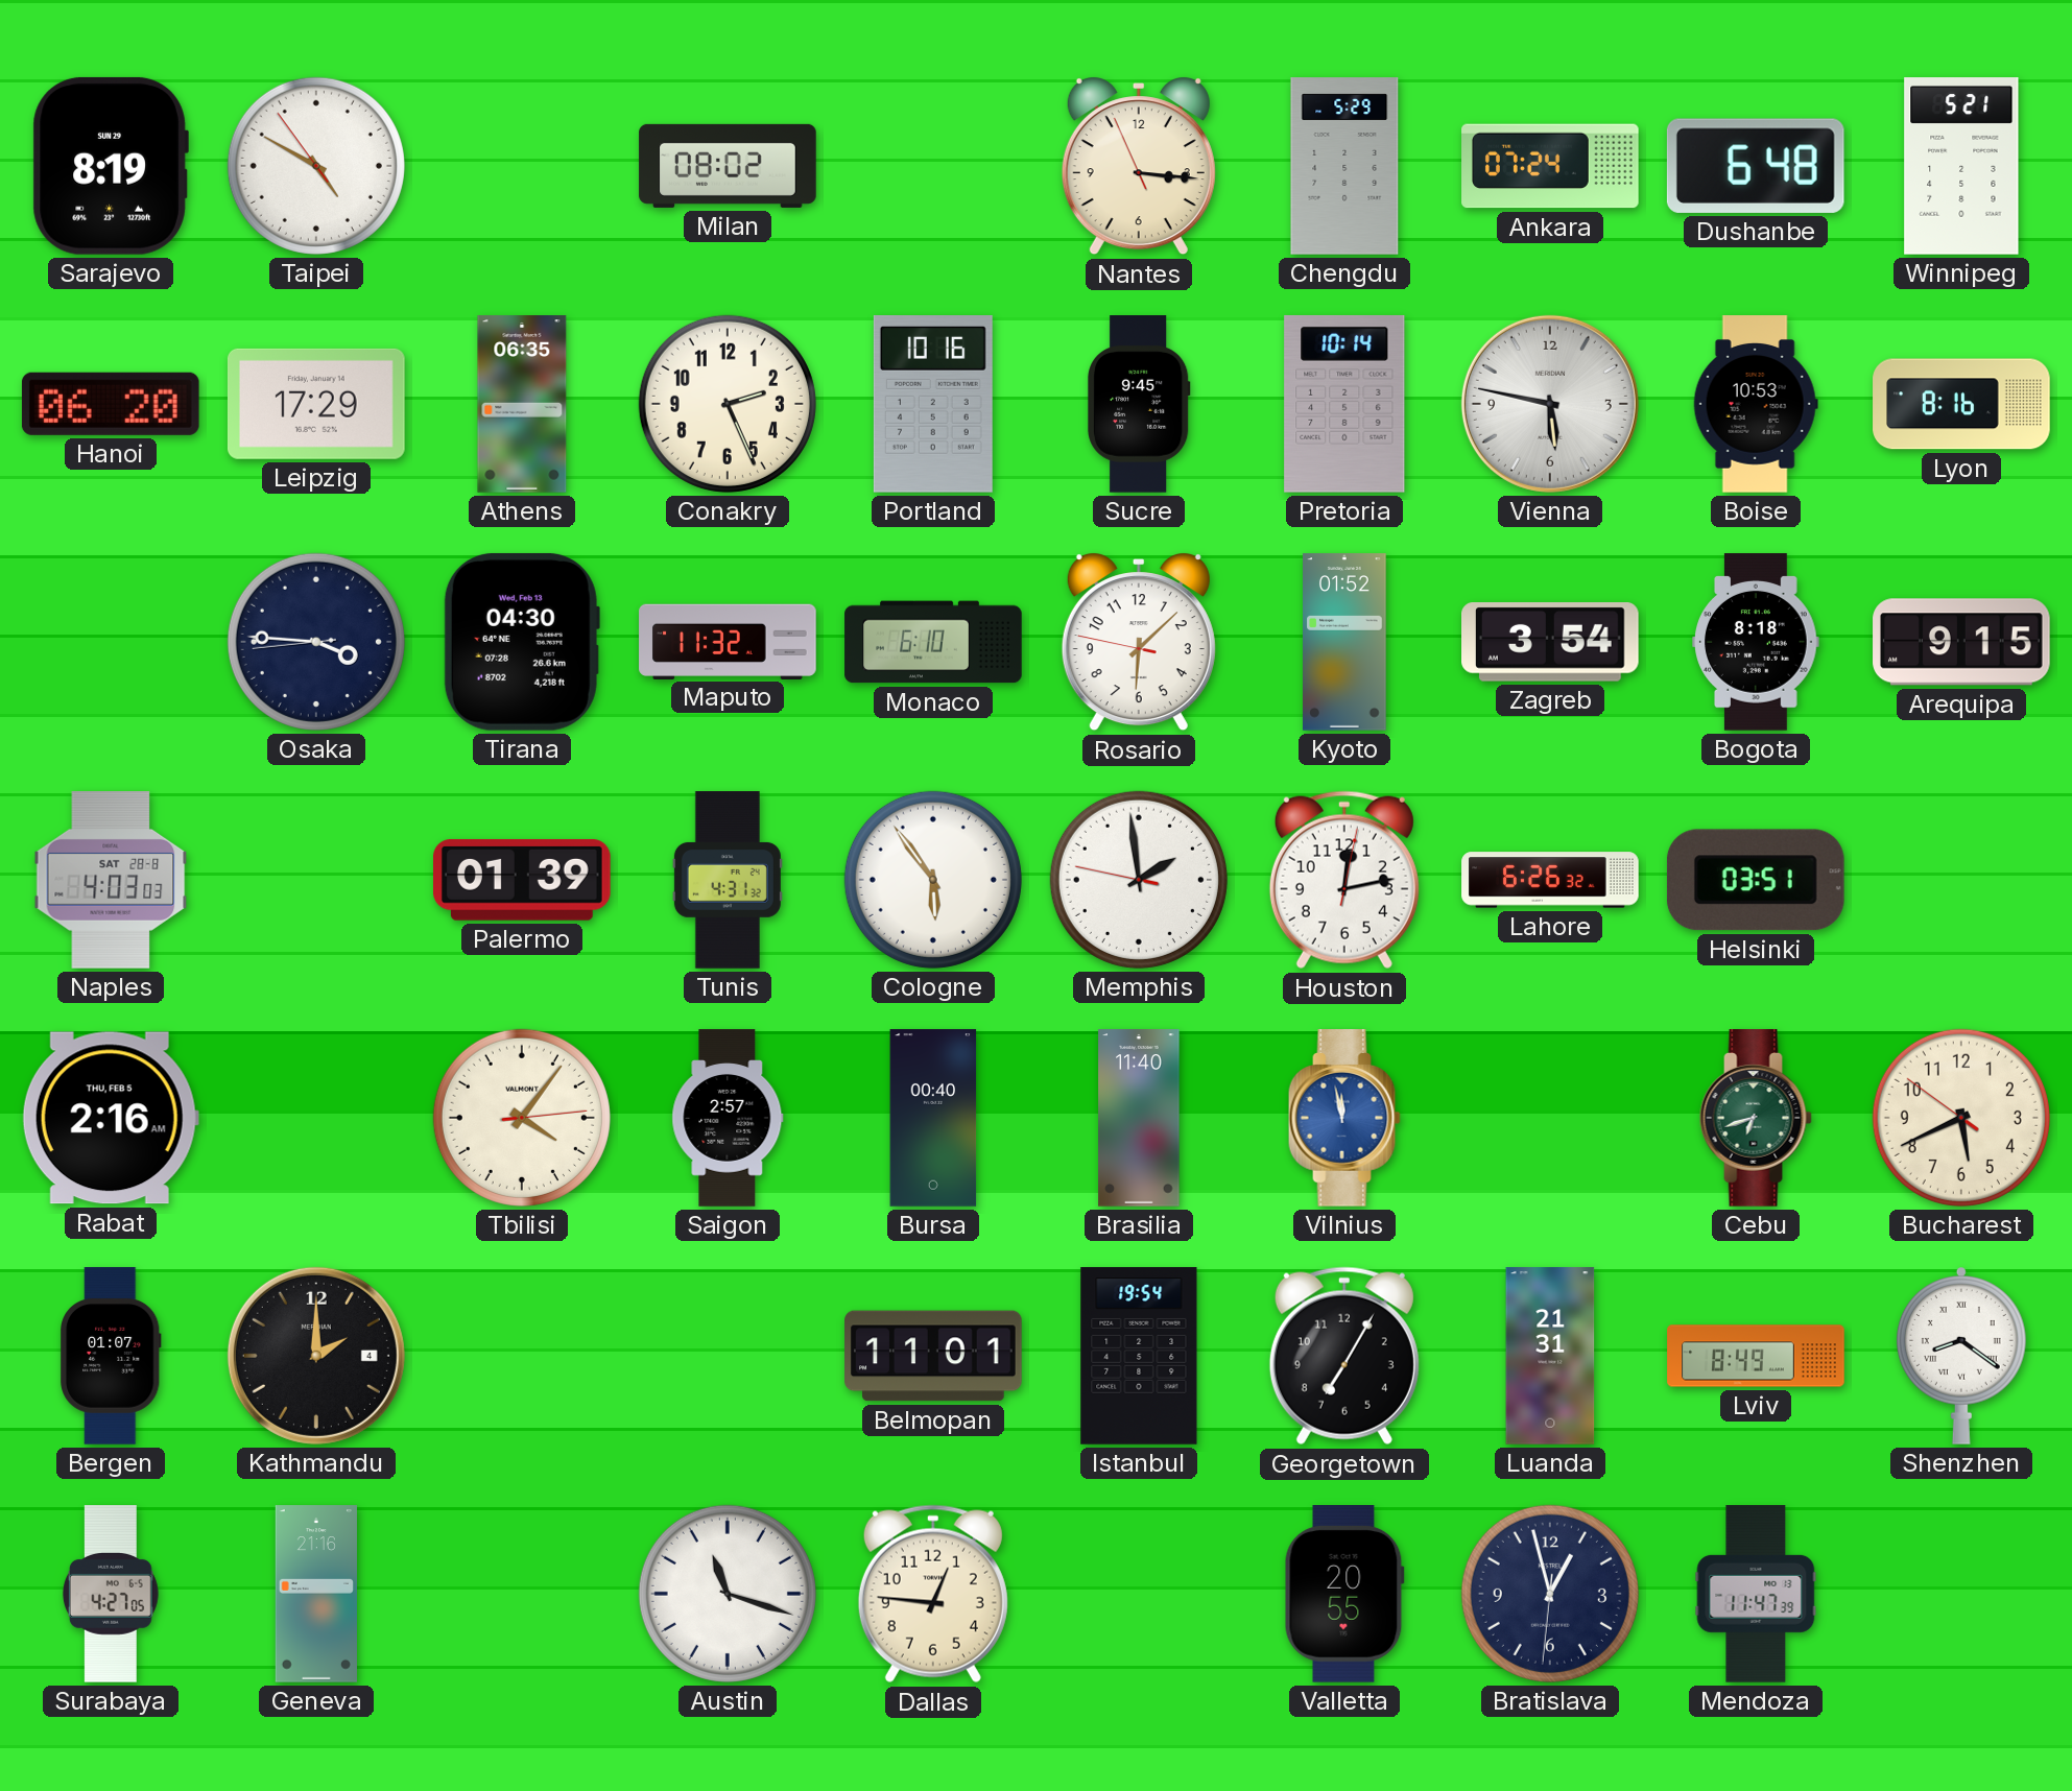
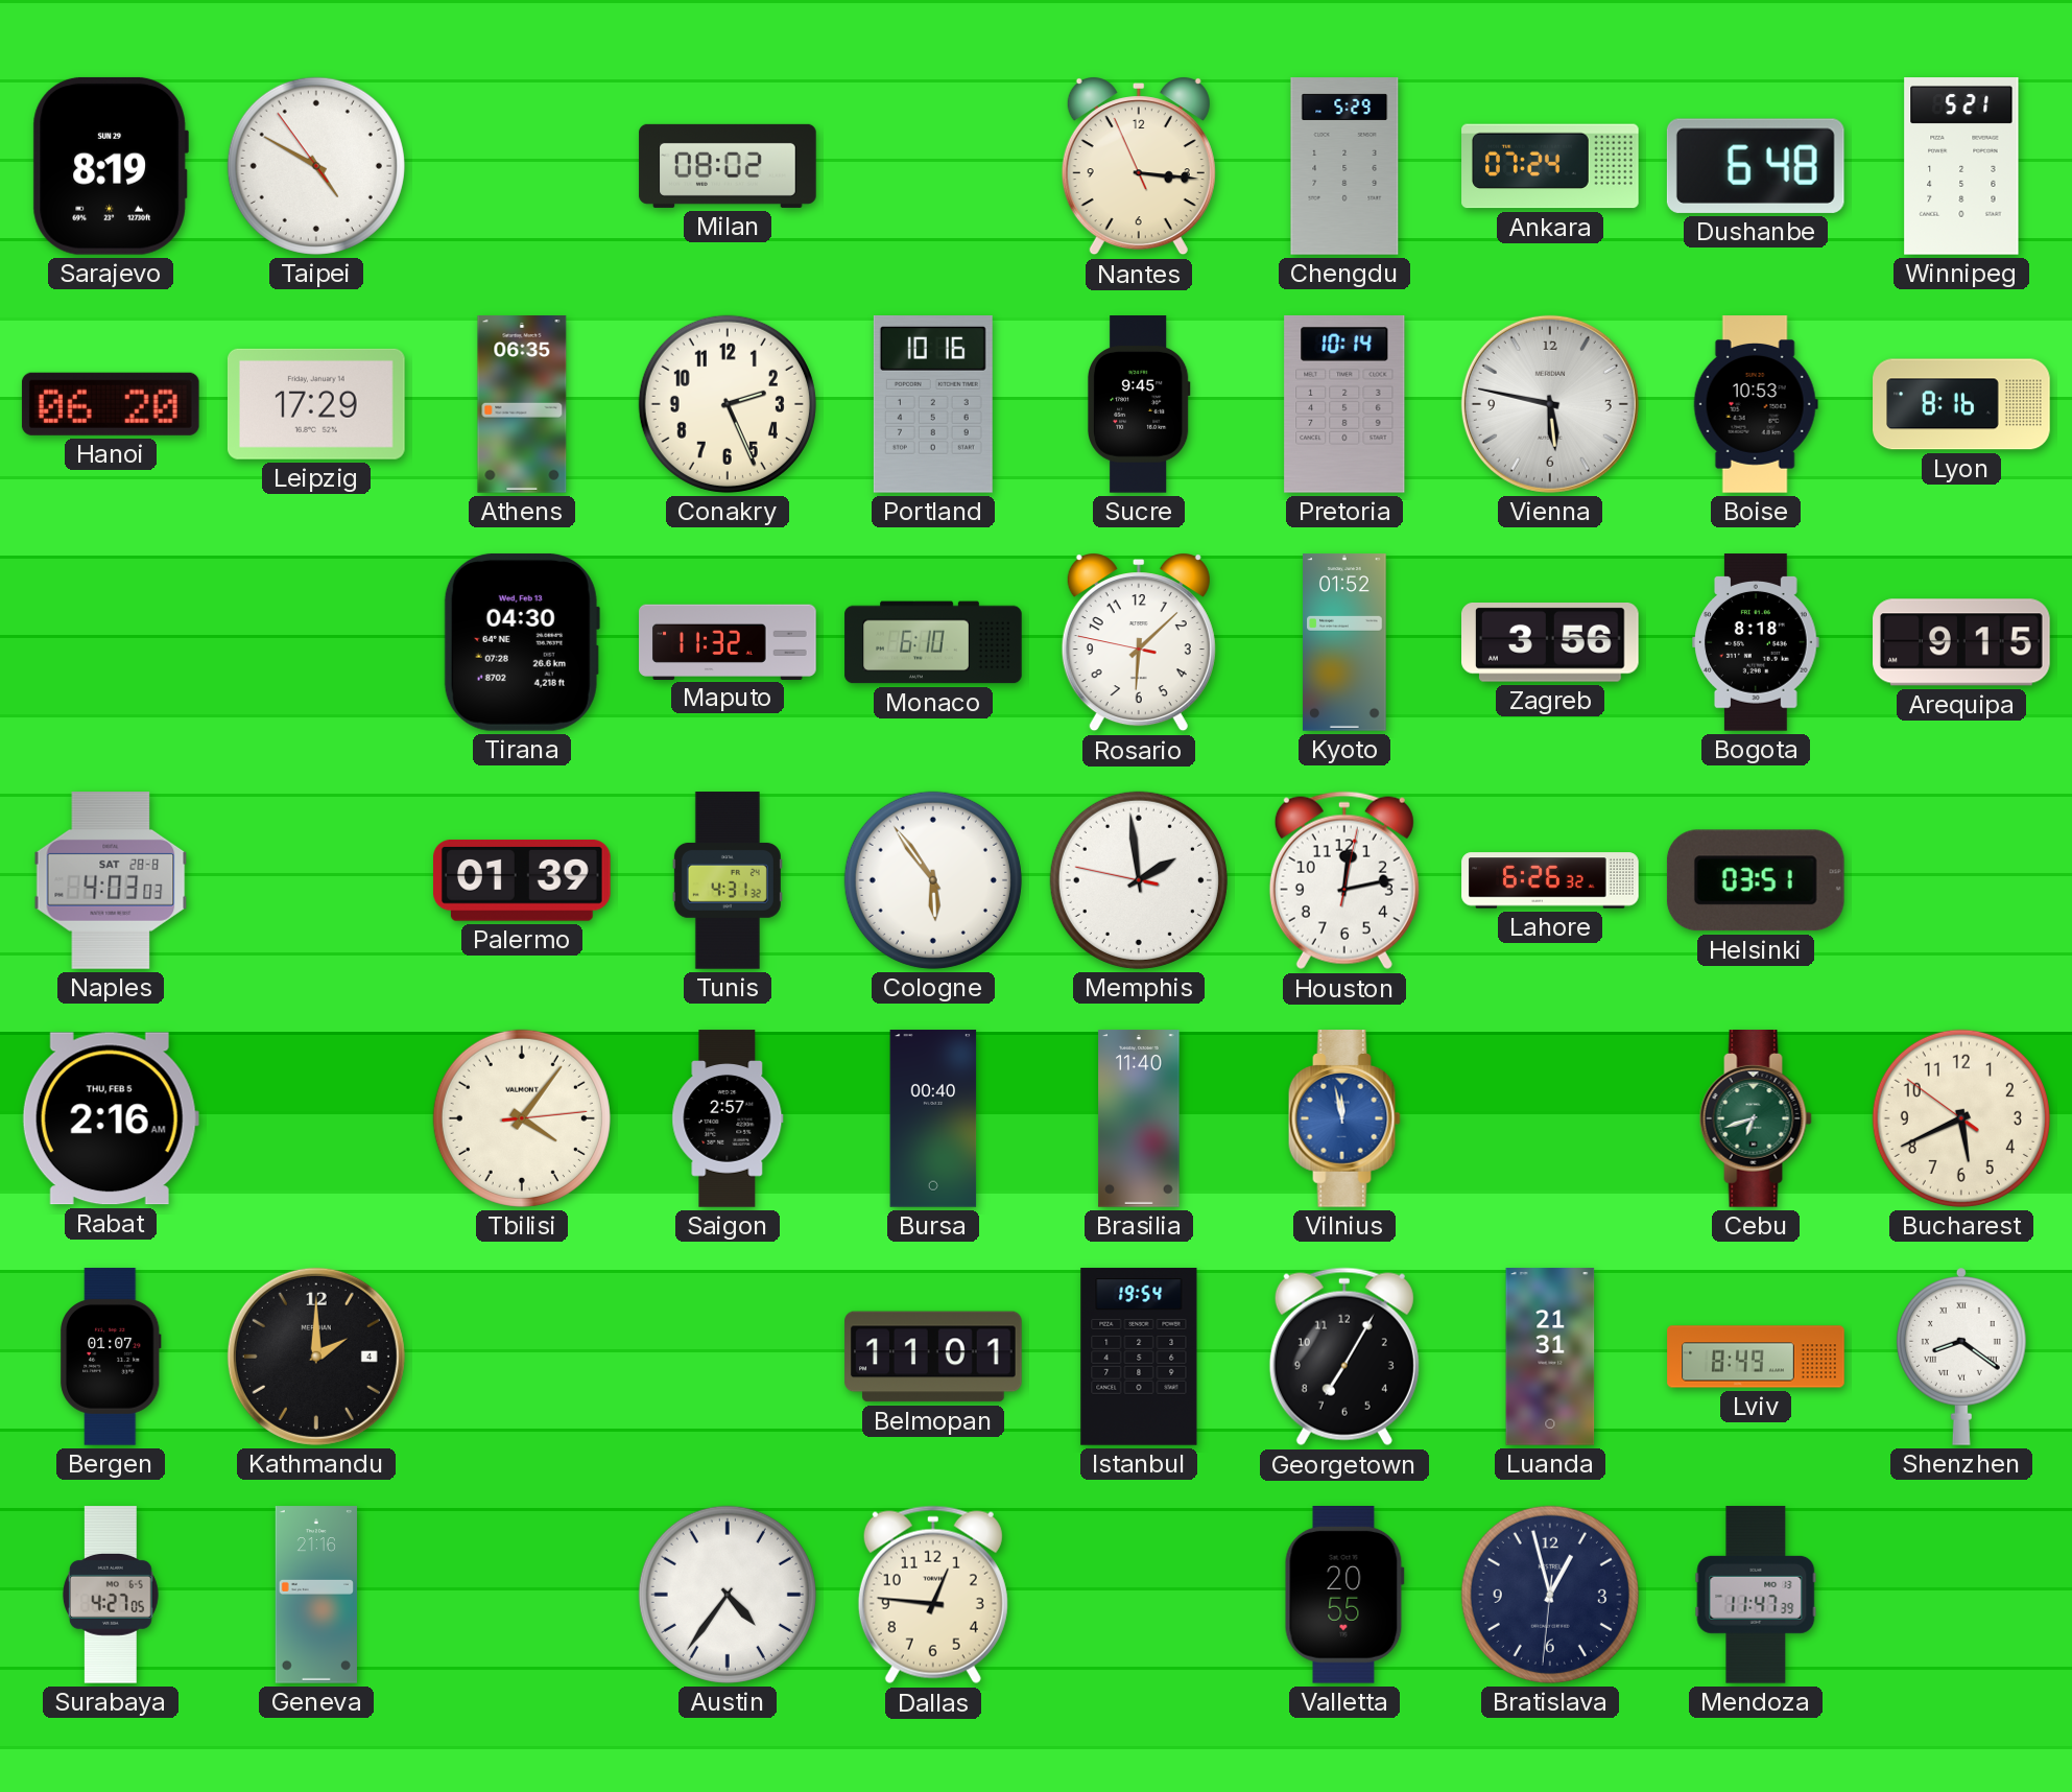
Osaka: 3:45 -> none (316, 642)
Zagreb: 3:54 -> 3:56 (1551, 642)
Austin: 11:18 -> 4:36 (728, 1595)
